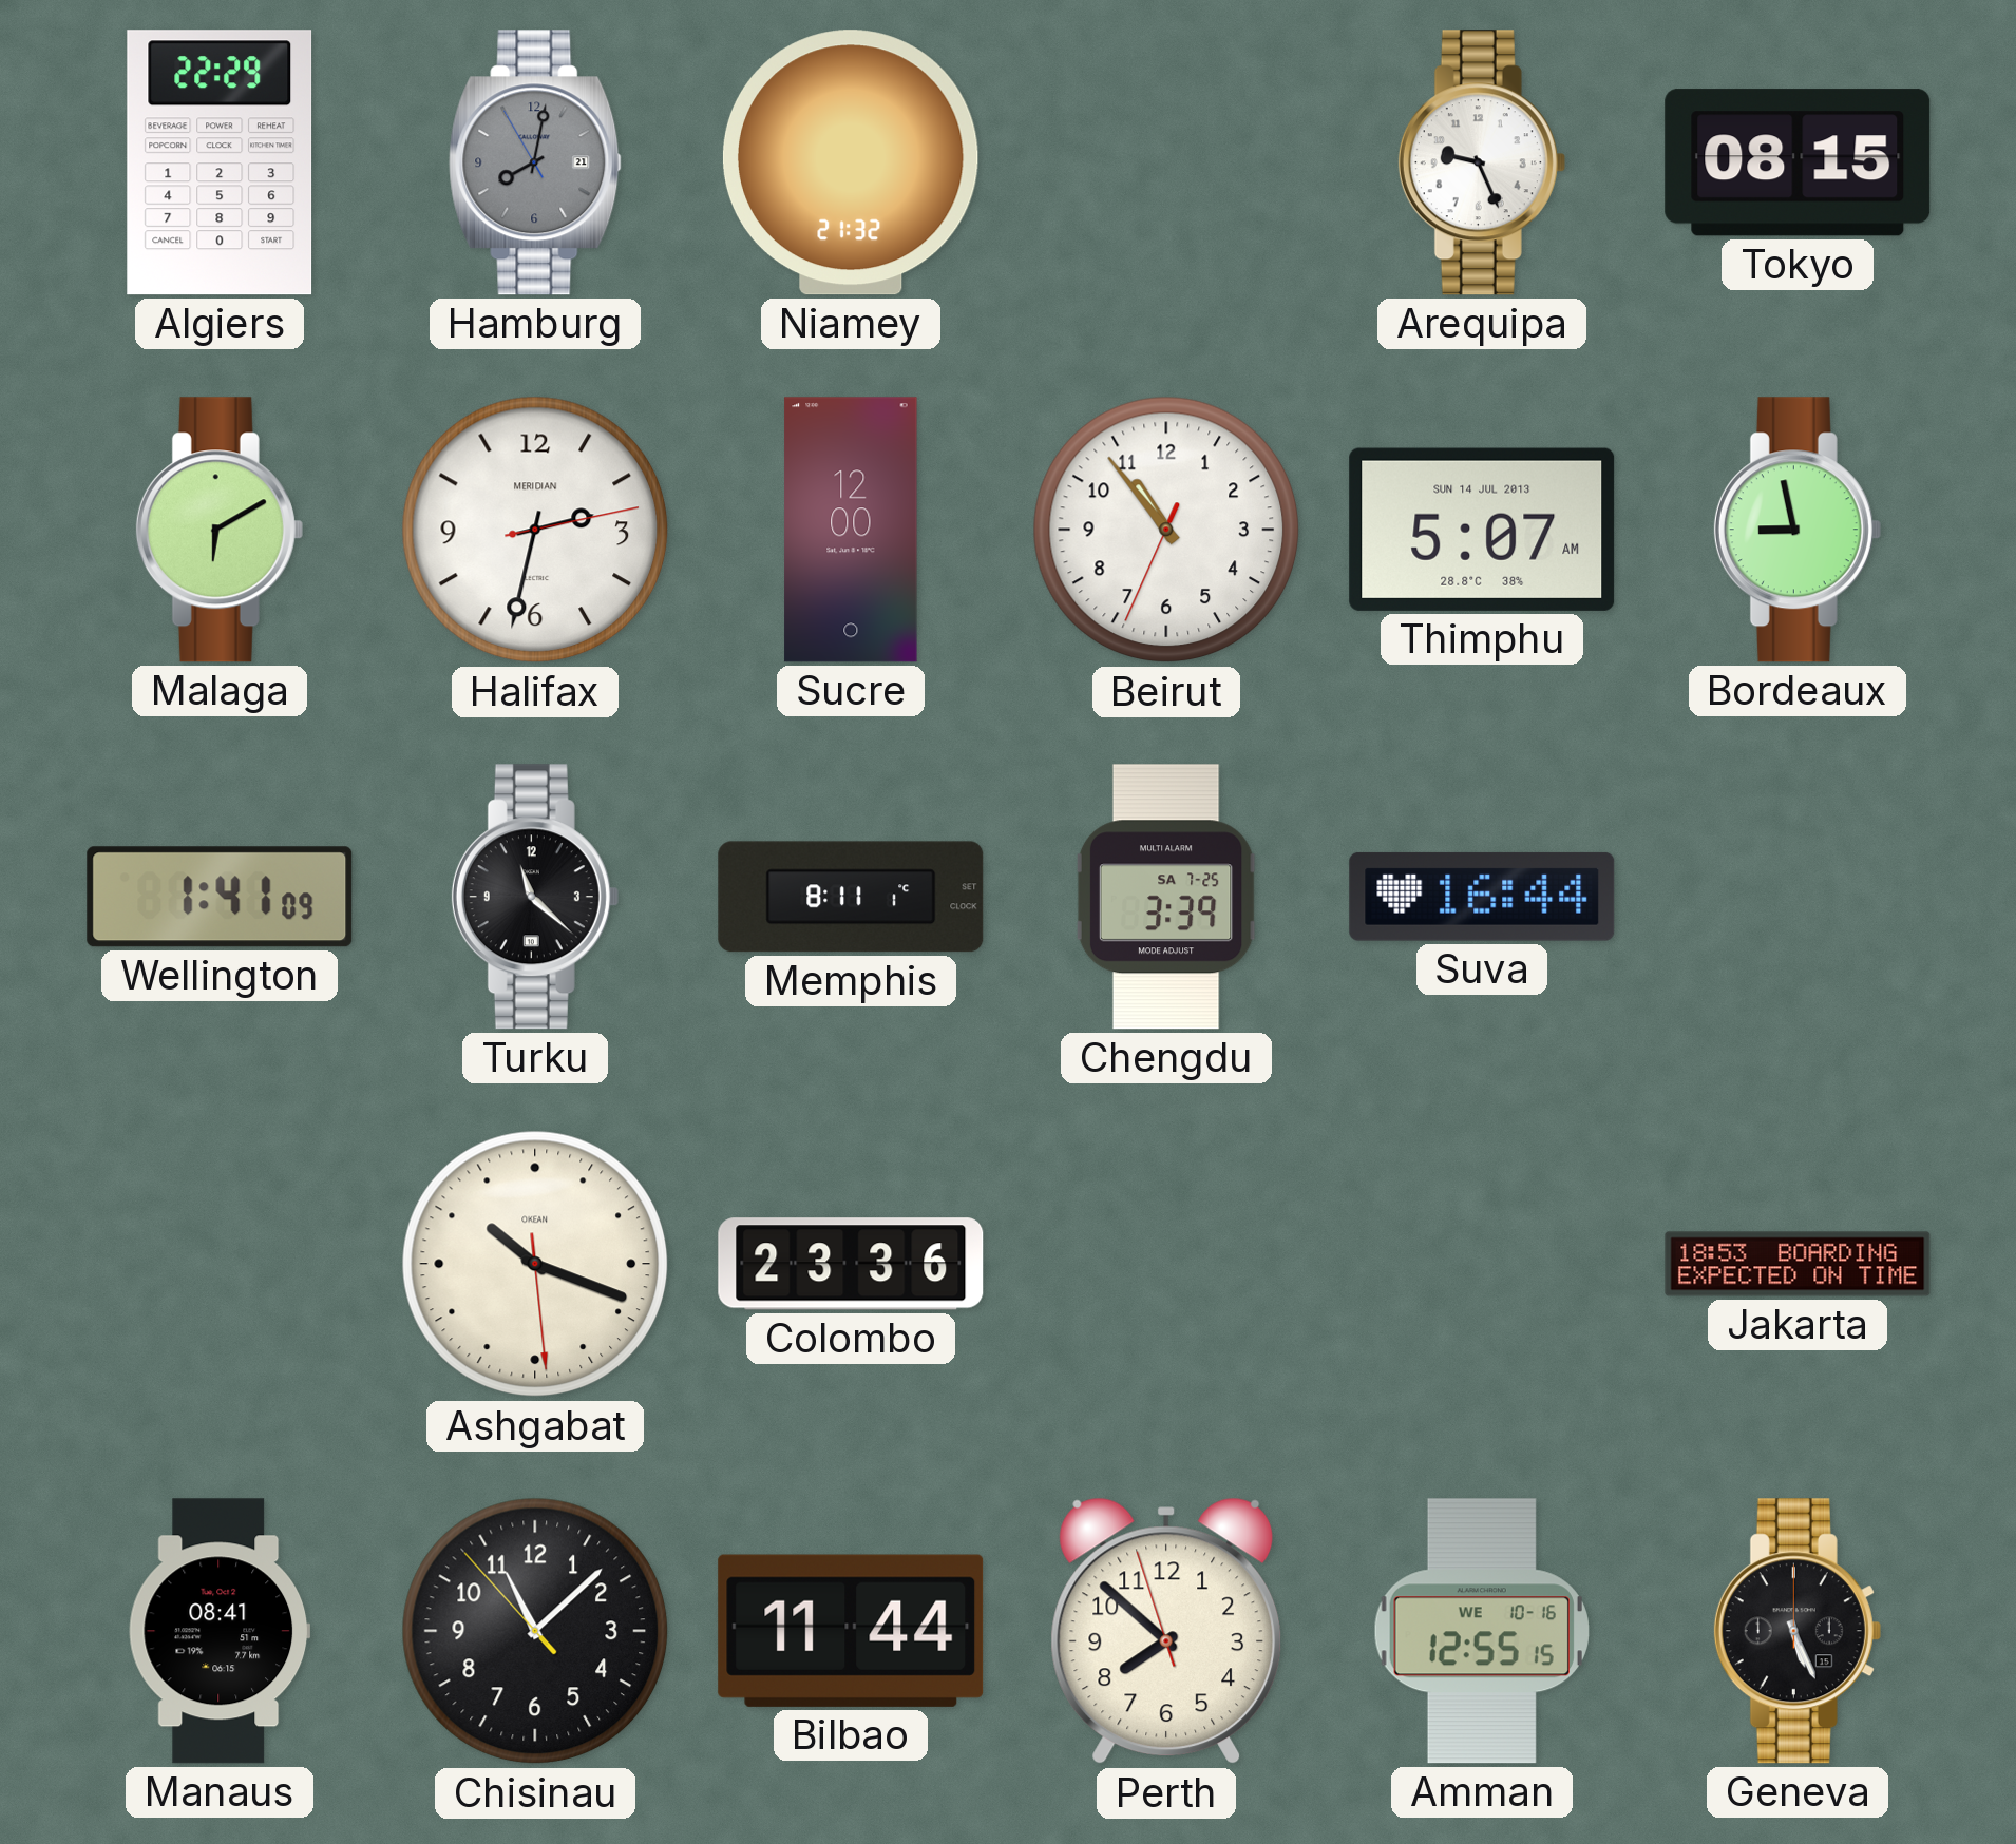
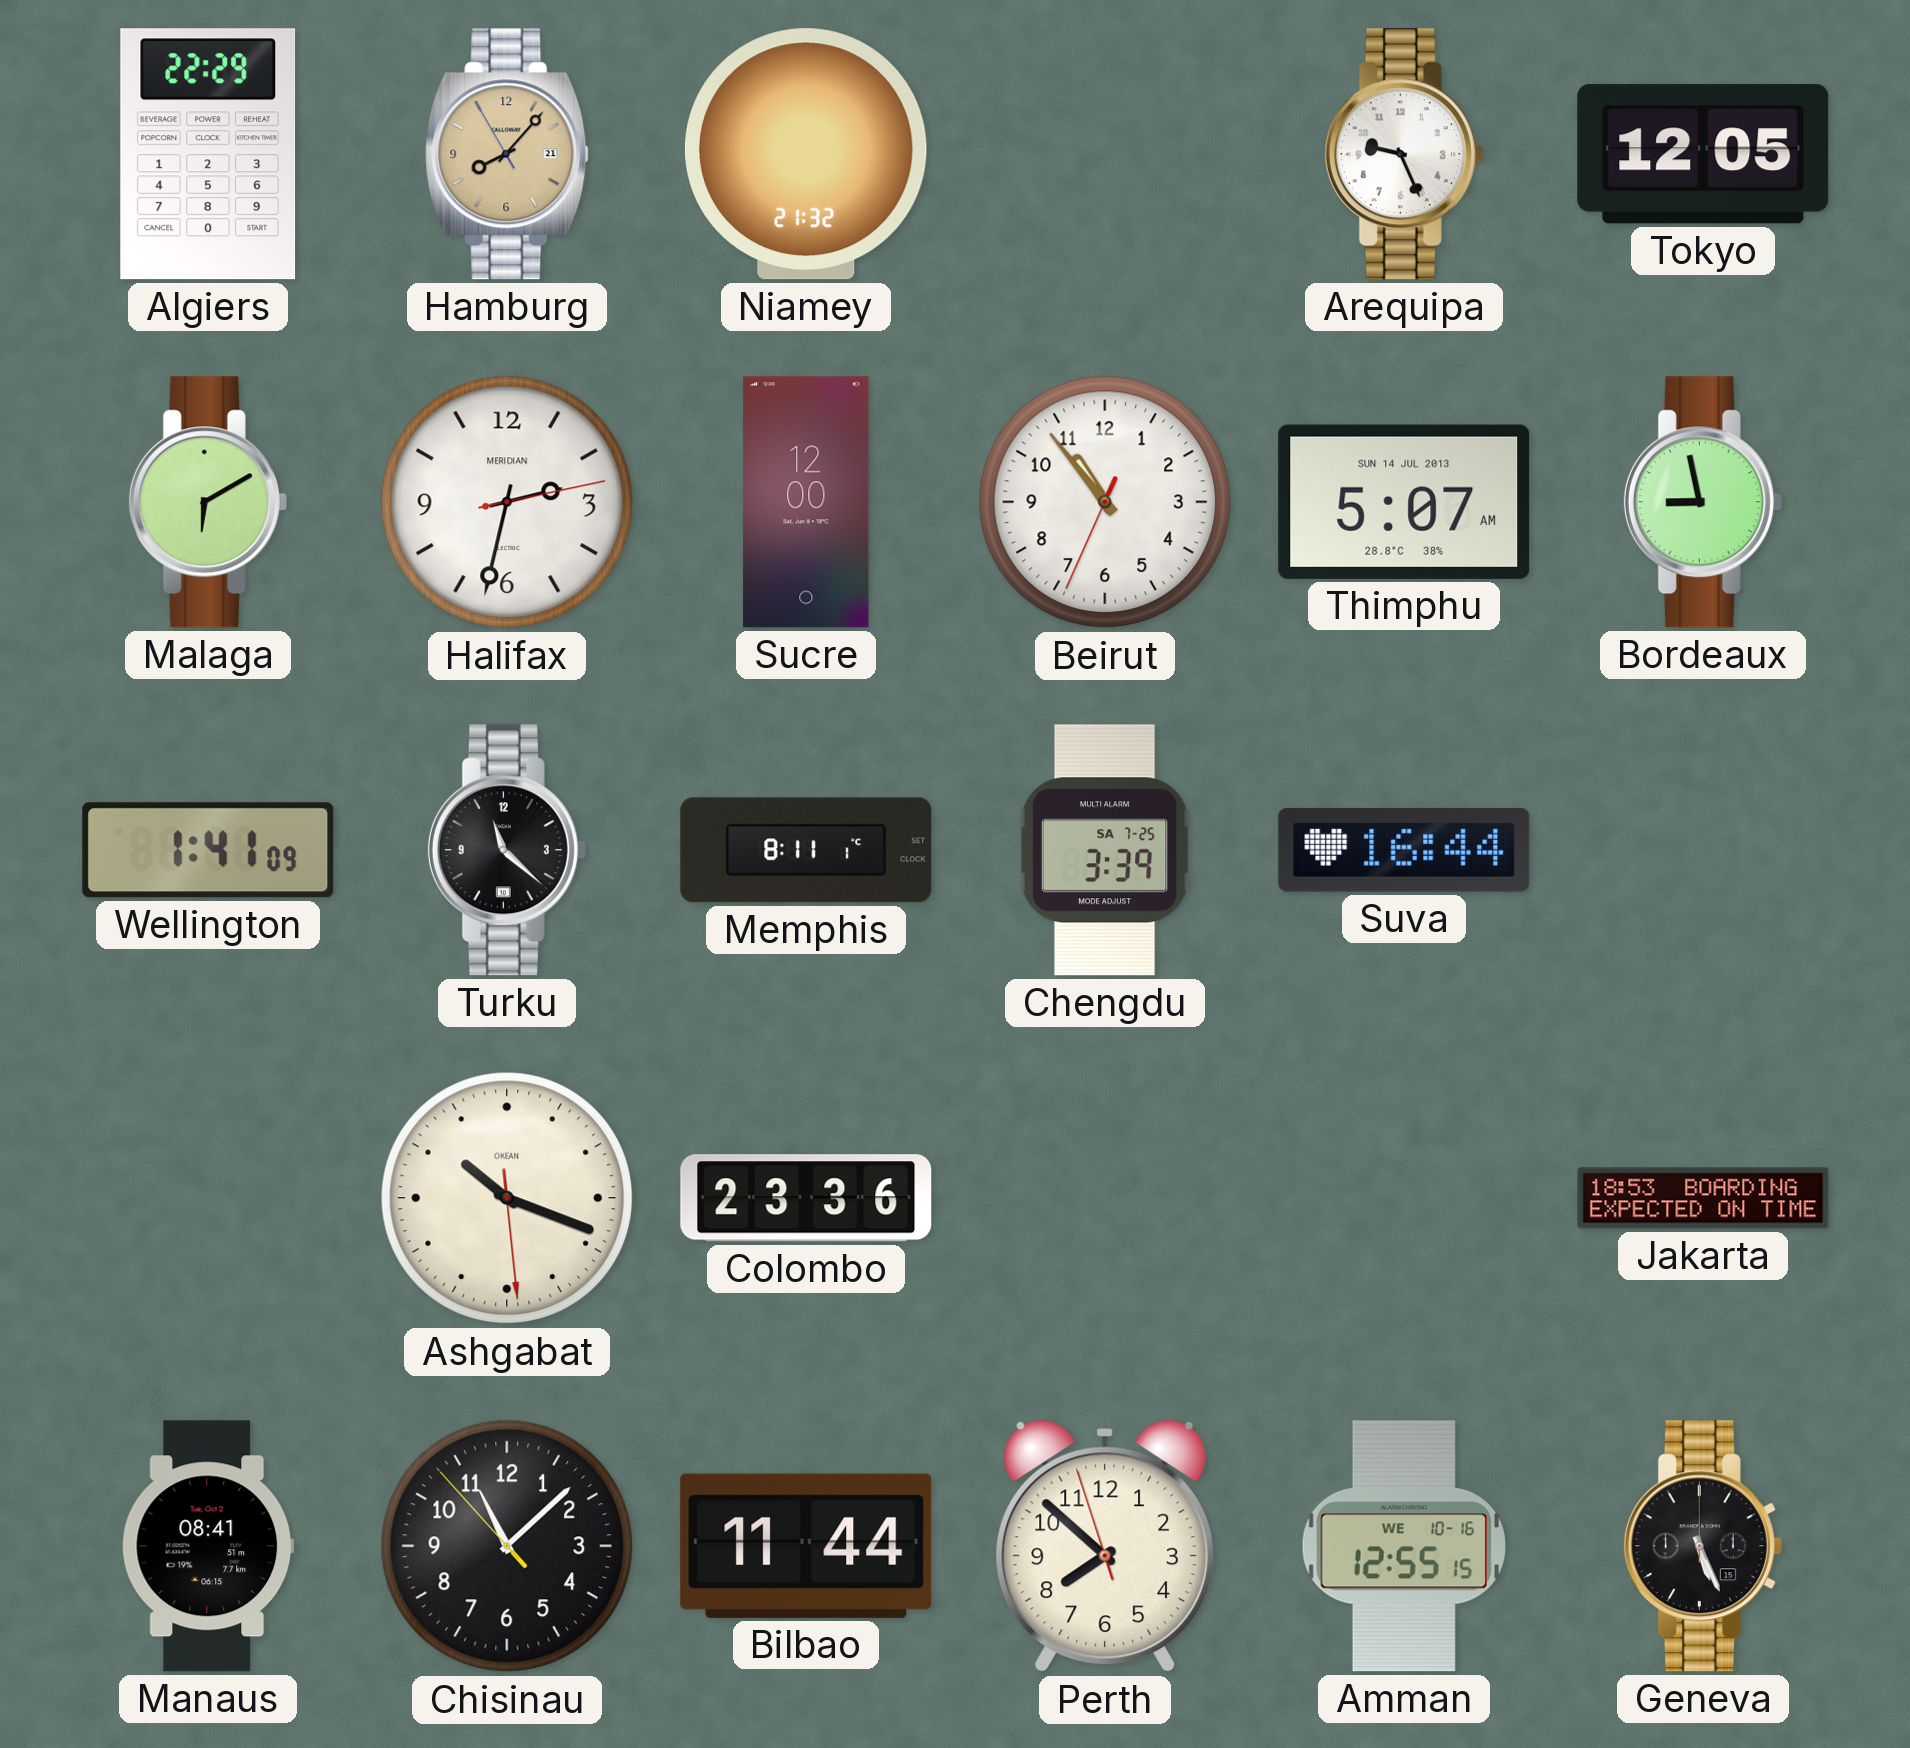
Hamburg: 8:01 -> 8:06 (507, 154)
Hamburg dial: grey -> champagne (507, 154)
Tokyo: 08:15 -> 12:05 (1703, 154)
